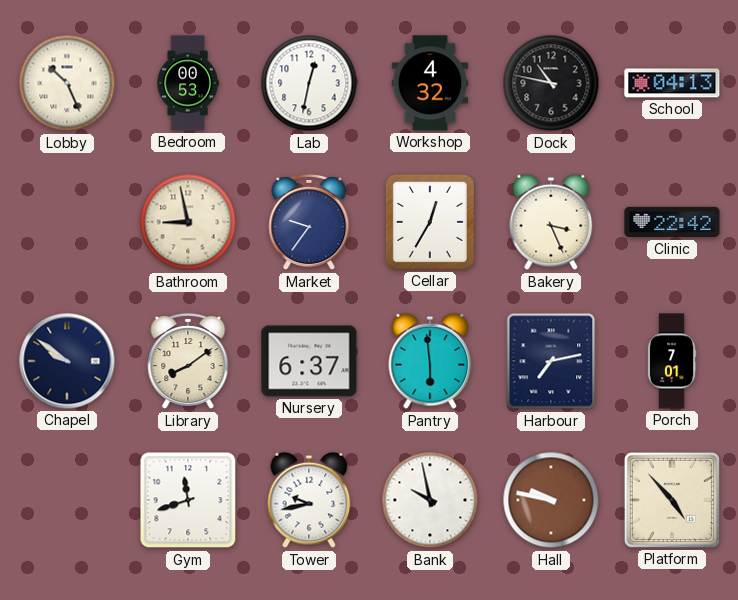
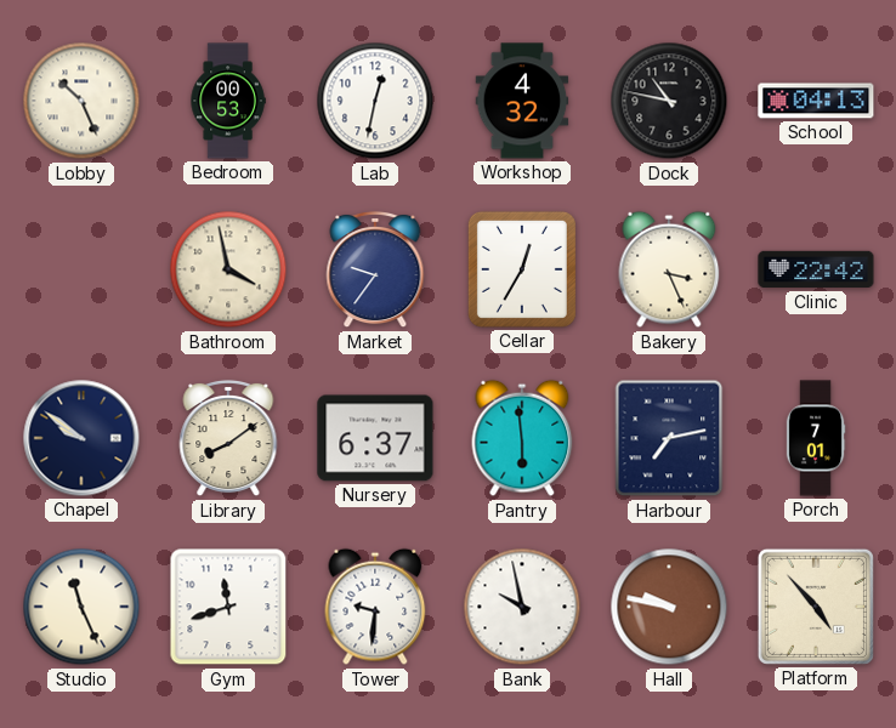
Bathroom: 8:58 -> 3:58 (228, 269)
Studio: none -> 11:26 (81, 607)
Tower: 9:43 -> 9:31 (375, 607)
